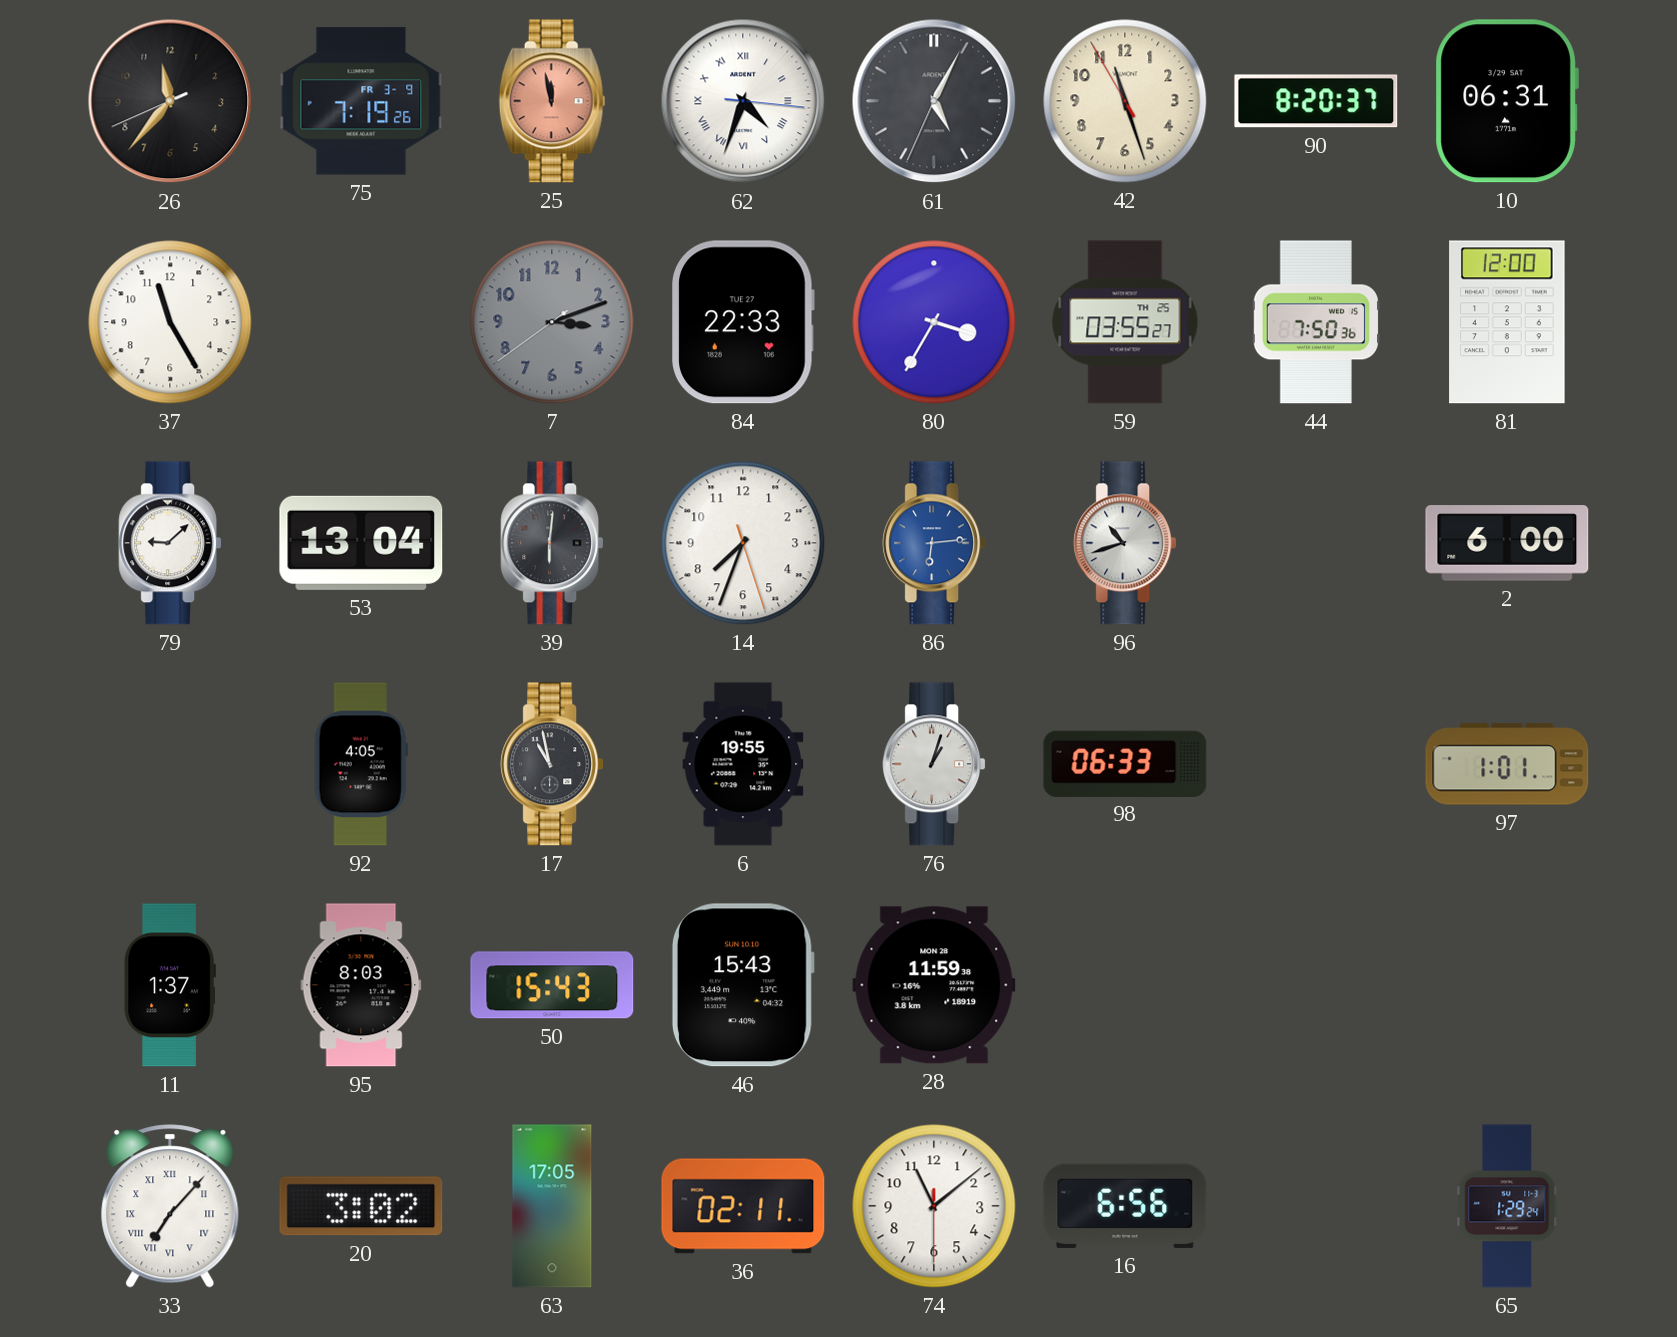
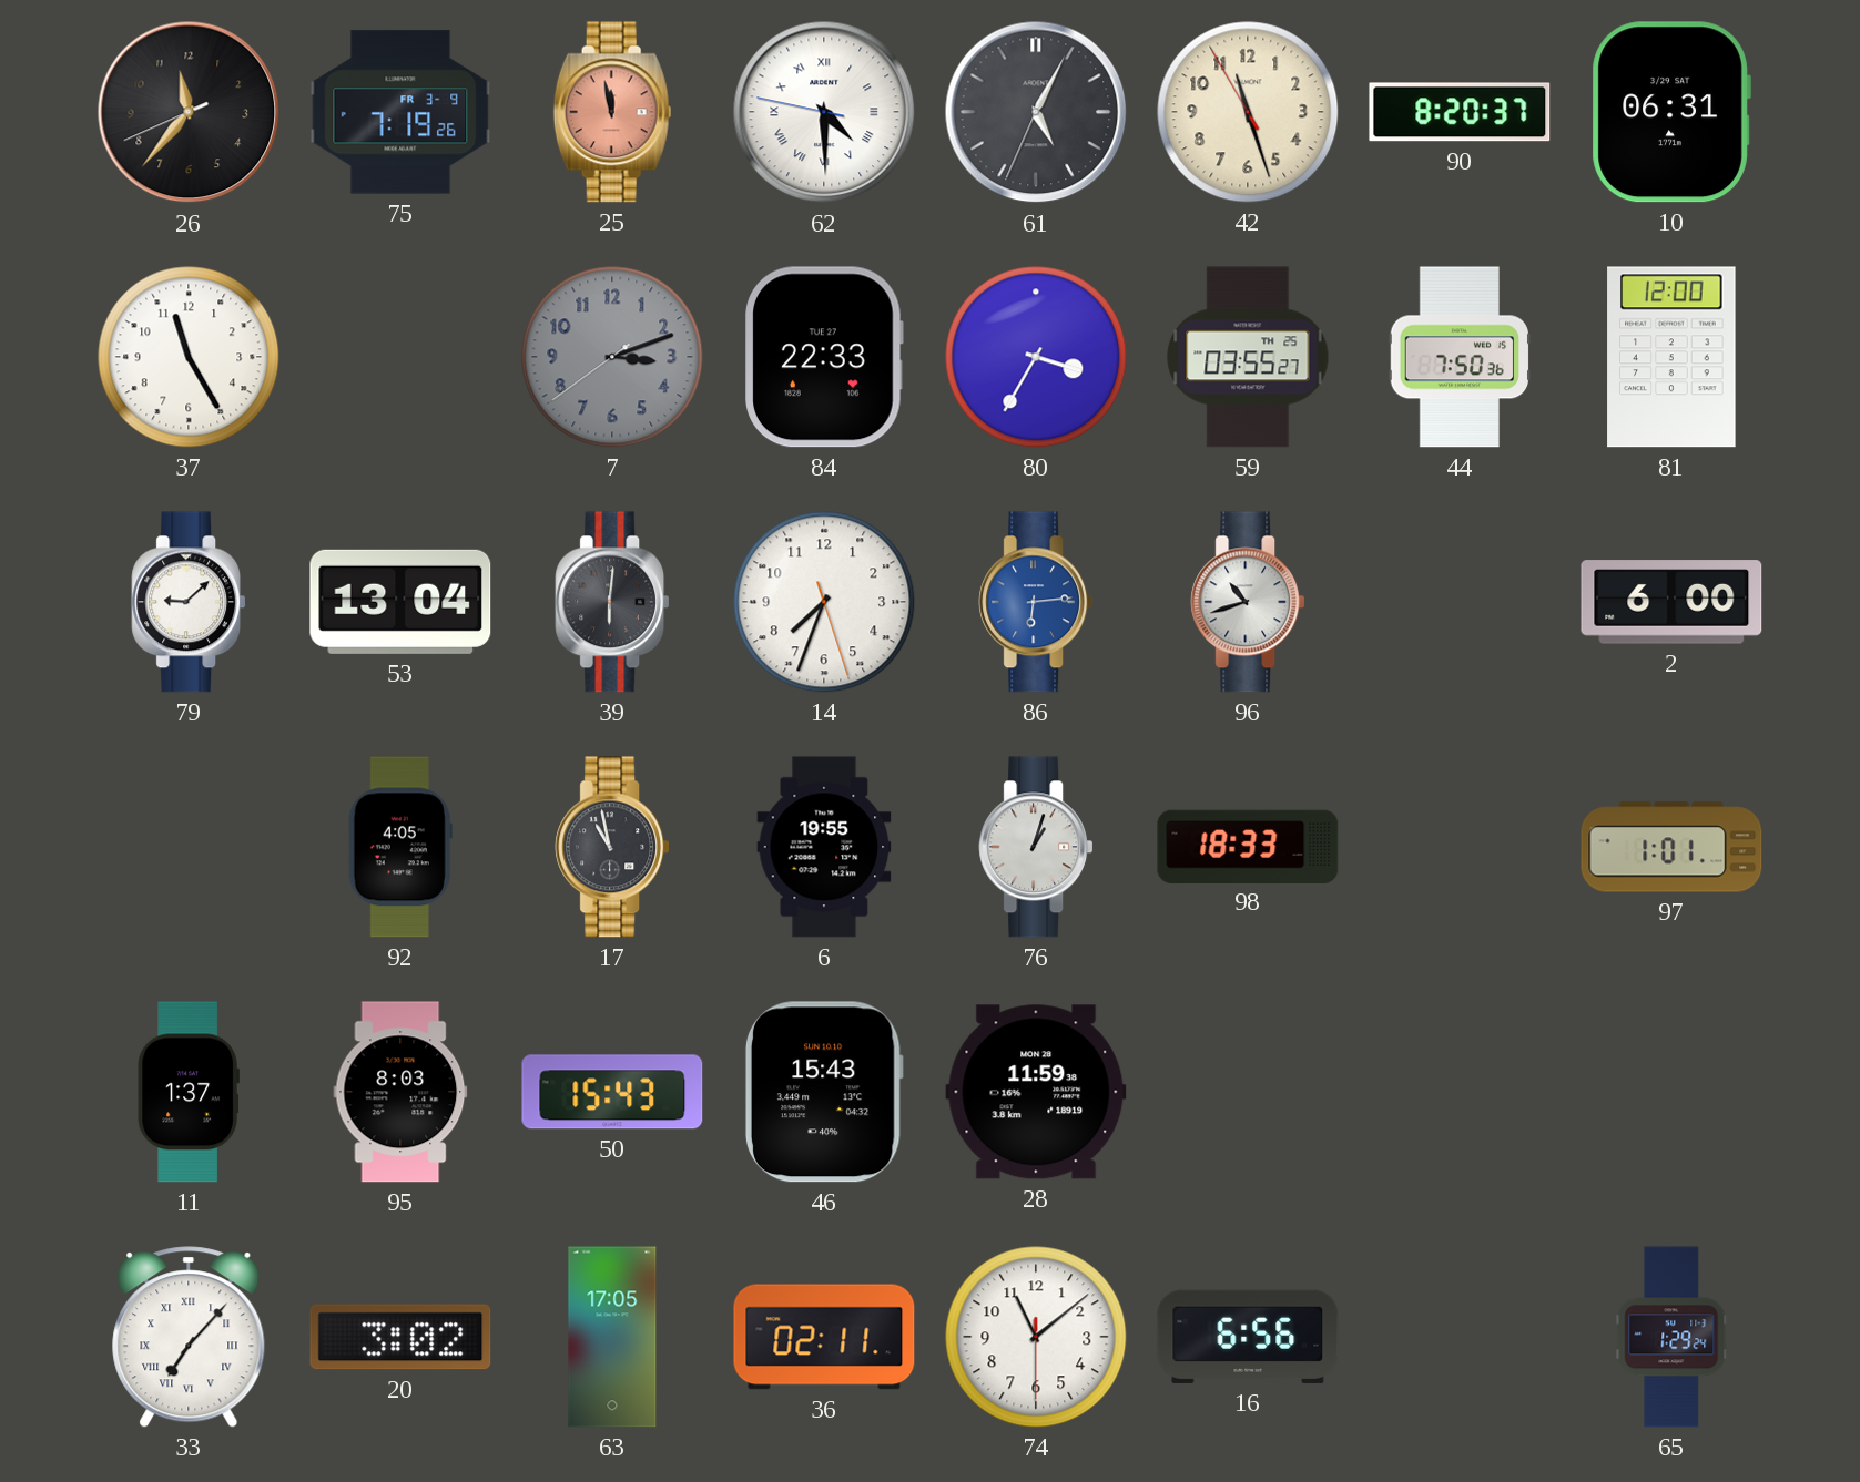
62: 4:33 -> 4:29 (824, 112)
98: 06:33 -> 18:33 (1248, 846)
